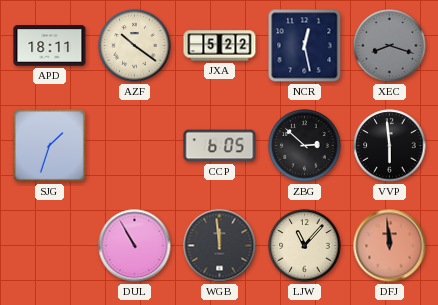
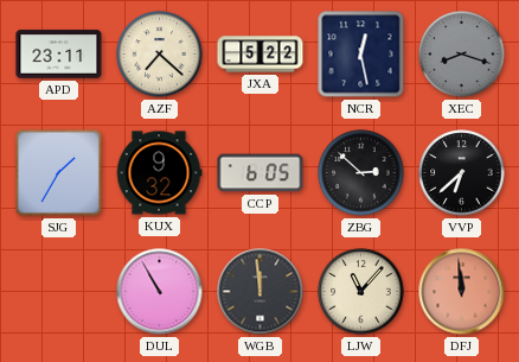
APD: 18:11 -> 23:11 (59, 55)
AZF: 10:21 -> 7:22 (160, 55)
SJG: 1:33 -> 1:35 (58, 172)
KUX: none -> 9:32 (159, 173)
VVP: 5:59 -> 6:38 (462, 173)
